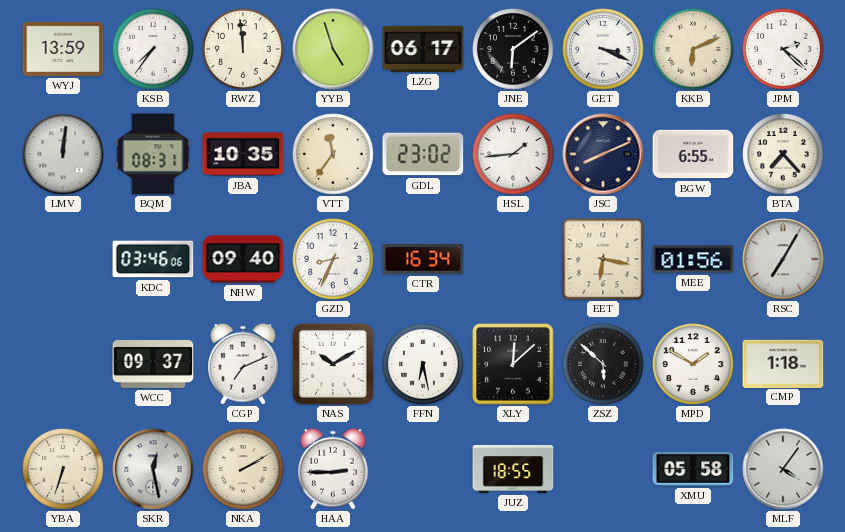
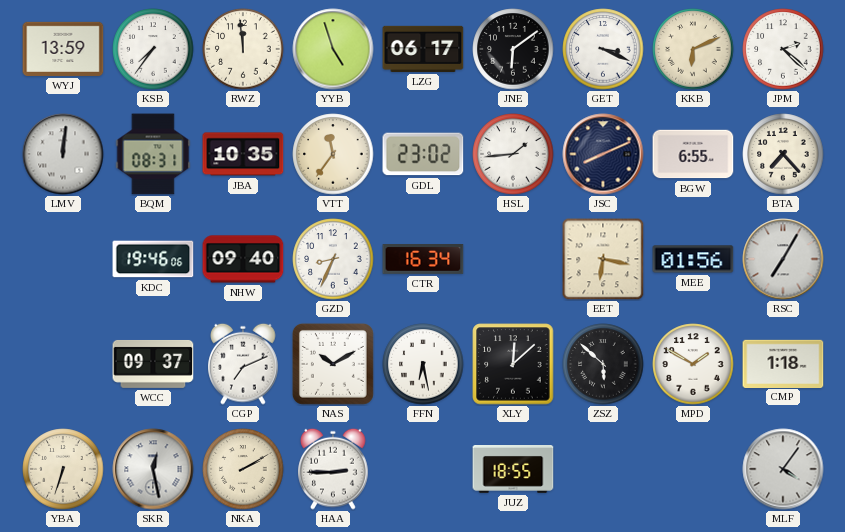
KDC: 03:46 -> 19:46 (153, 259)
XMU: 05:58 -> none (693, 469)
